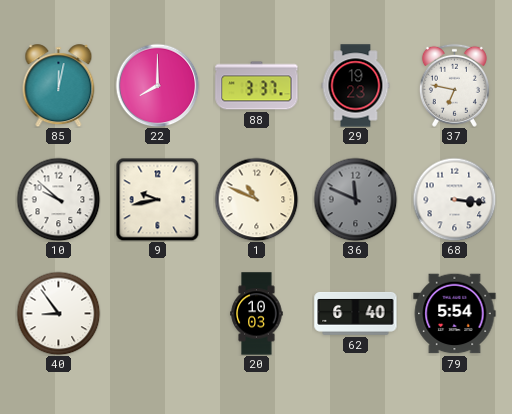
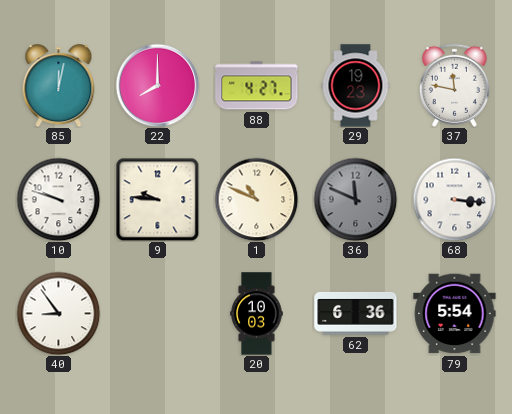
88: 3:37 -> 4:27 (257, 86)
37: 6:47 -> 11:47 (454, 85)
10: 9:52 -> 9:48 (58, 199)
9: 9:43 -> 9:46 (157, 199)
62: 6:40 -> 6:36 (356, 314)
